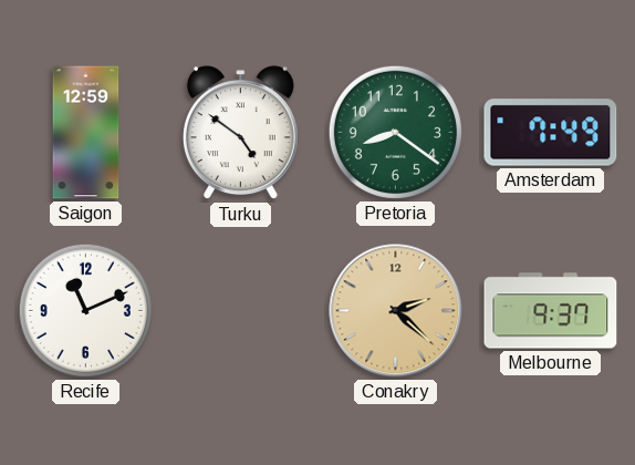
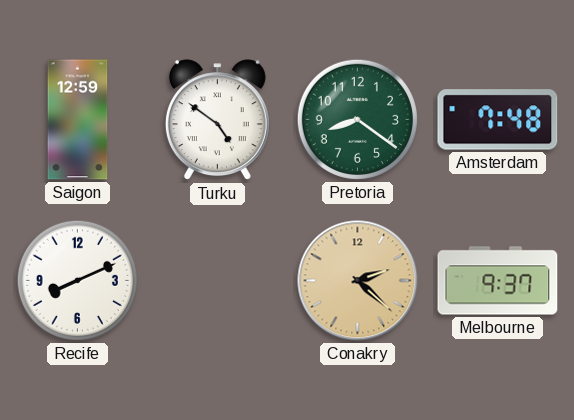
Amsterdam: 7:49 -> 7:48 (498, 120)
Recife: 11:11 -> 8:11 (77, 280)
